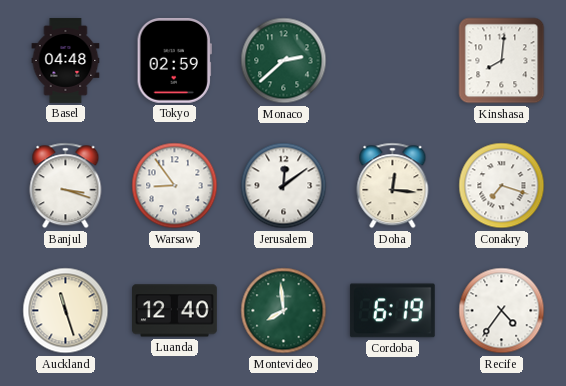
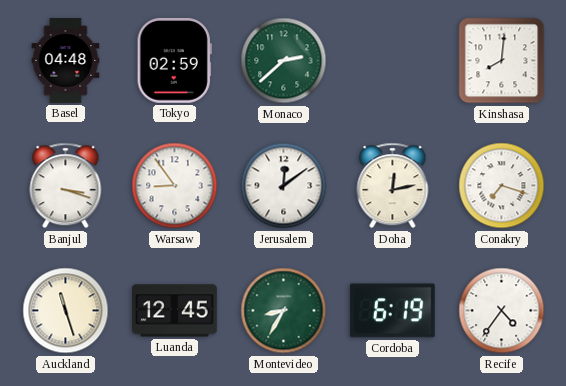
Doha: 12:16 -> 12:13 (393, 186)
Luanda: 12:40 -> 12:45 (175, 311)
Montevideo: 7:59 -> 8:35 (284, 311)
